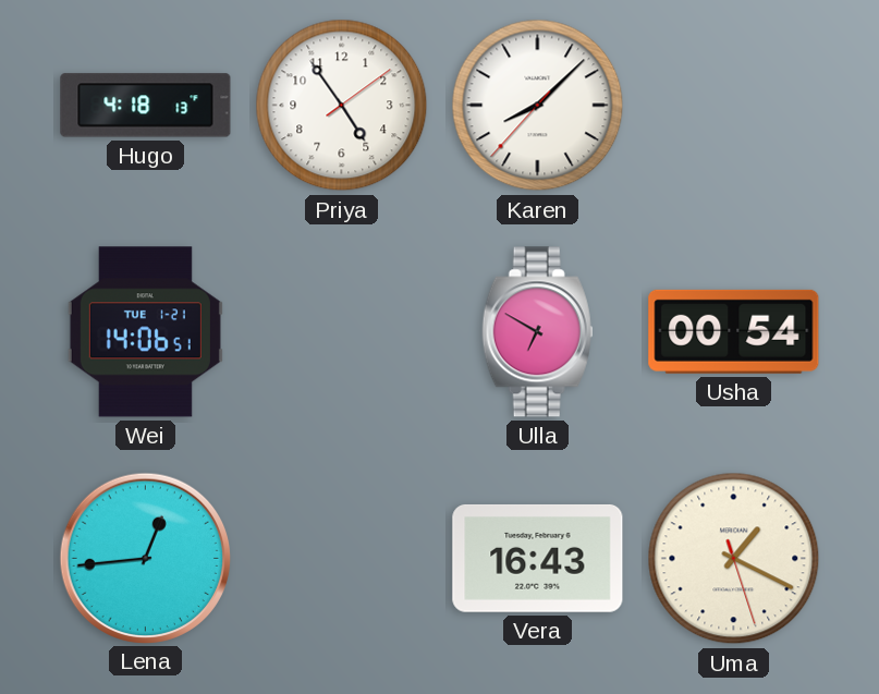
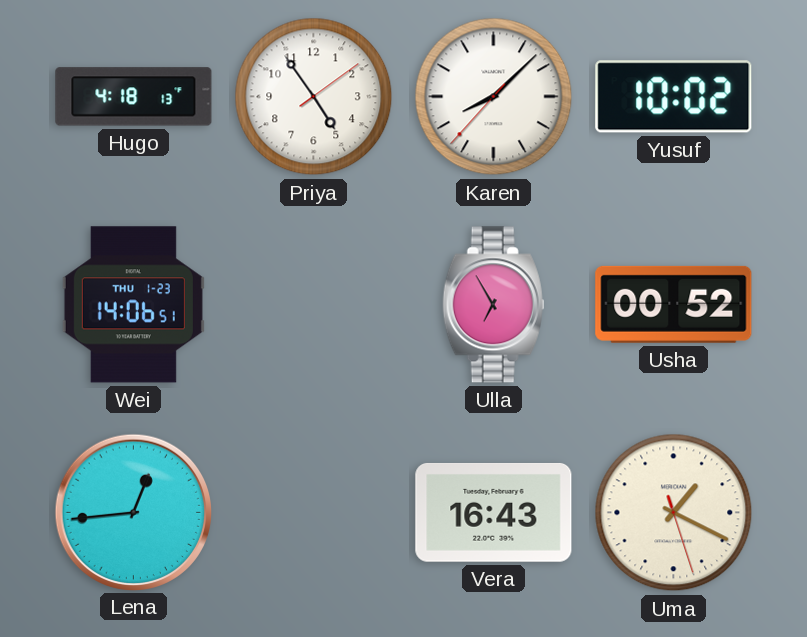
Yusuf: none -> 10:02 (674, 97)
Wei date: TUE 1-21 -> THU 1-23 (133, 305)
Ulla: 6:50 -> 6:55 (494, 305)
Usha: 00:54 -> 00:52 (674, 304)
